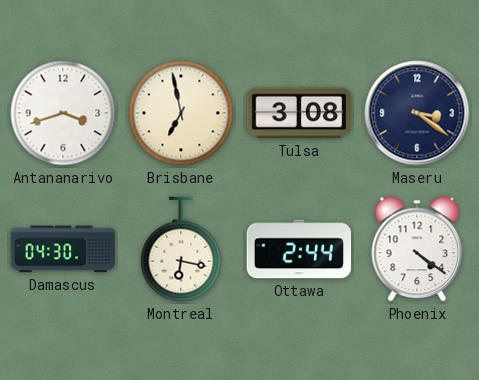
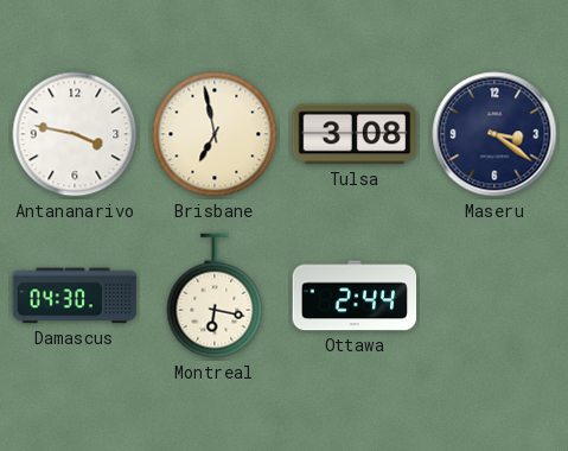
Antananarivo: 3:42 -> 3:47 (75, 134)
Phoenix: 4:21 -> none (417, 249)
